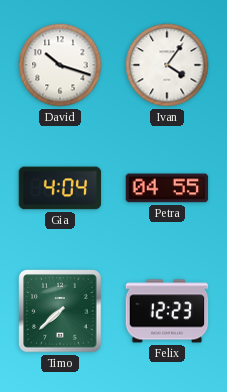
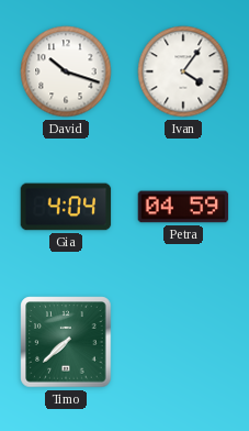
Petra: 04:55 -> 04:59 (183, 207)
Felix: 12:23 -> none (167, 311)
